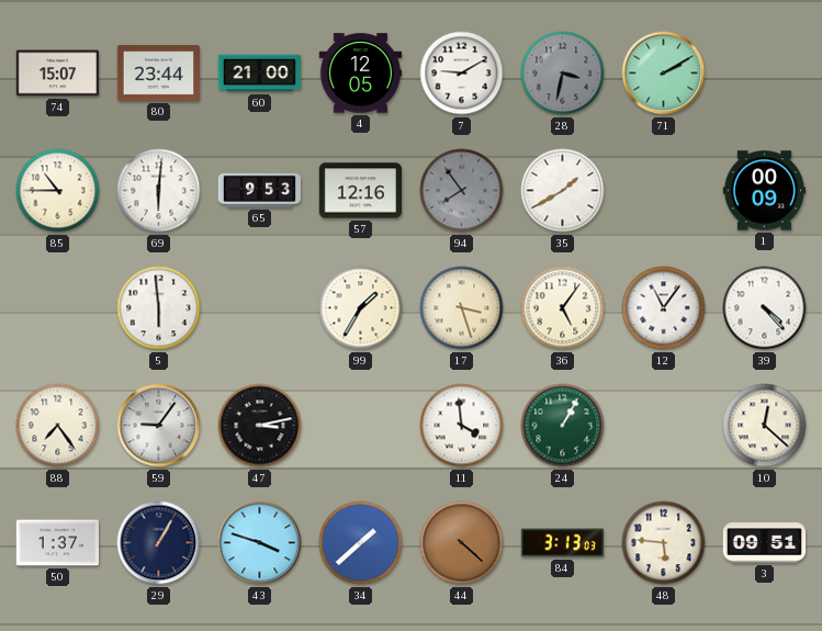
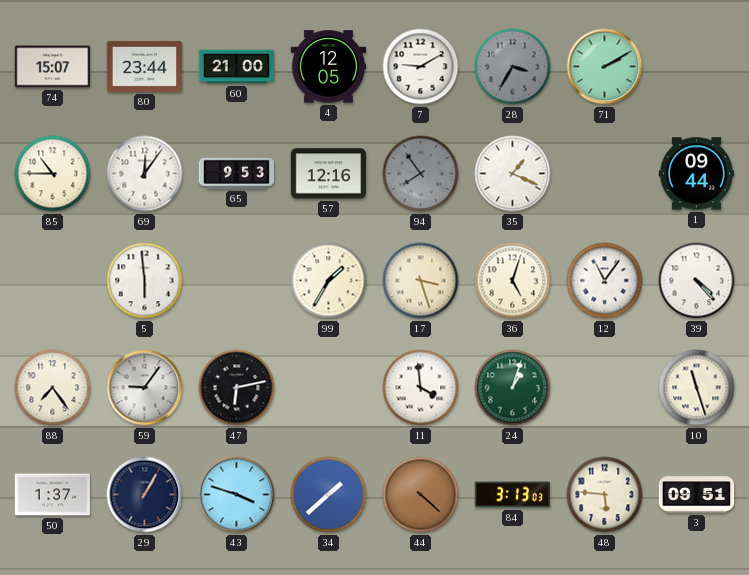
28: 3:32 -> 3:35 (513, 67)
69: 6:01 -> 12:06 (145, 174)
35: 1:40 -> 1:19 (513, 174)
1: 00:09 -> 09:44 (696, 174)
36: 5:06 -> 5:03 (513, 281)
47: 3:13 -> 6:13 (237, 388)
24: 1:05 -> 1:03 (513, 388)
10: 12:22 -> 11:27 (697, 388)
